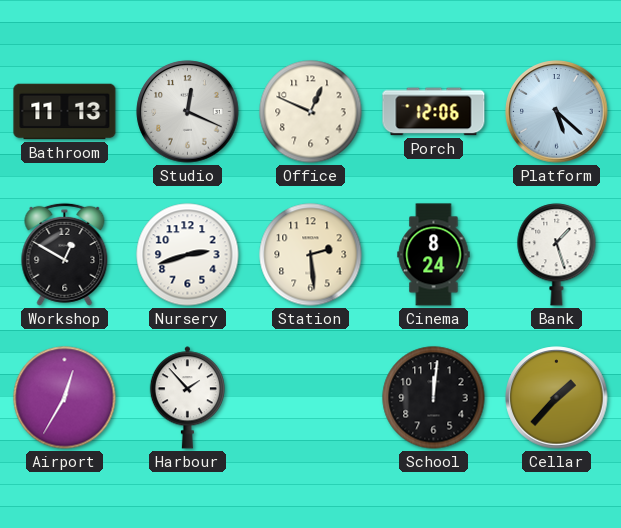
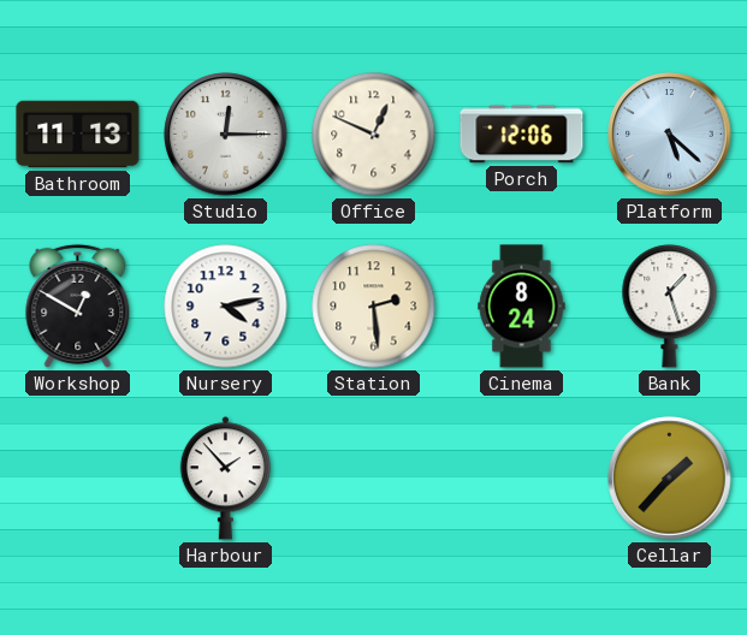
Studio: 12:19 -> 12:15 (226, 135)
Nursery: 2:42 -> 4:13 (226, 307)
Airport: 12:35 -> none (65, 398)
School: 12:01 -> none (434, 398)
